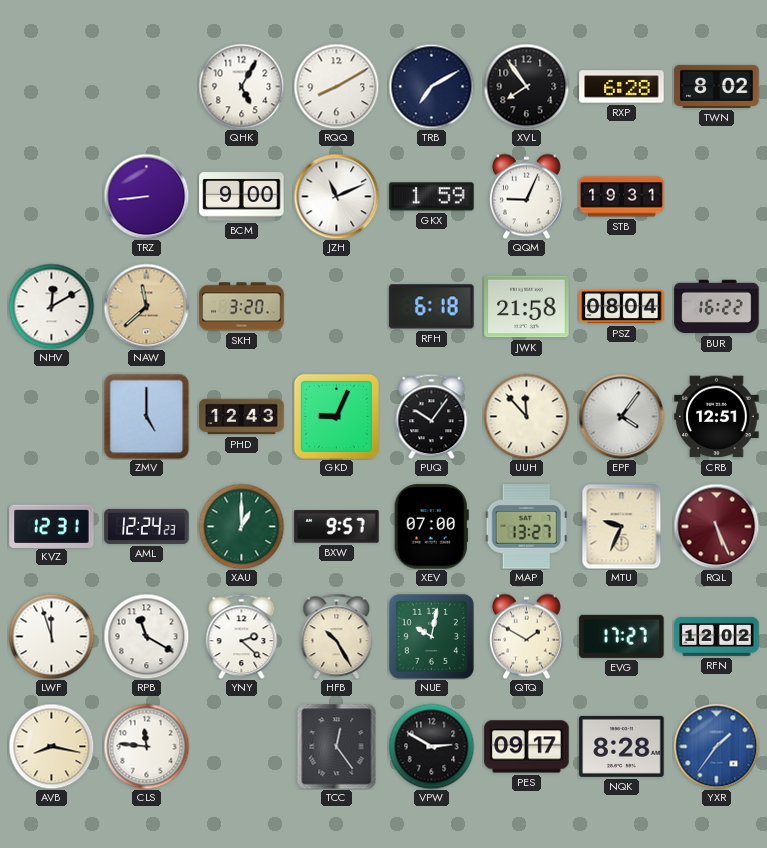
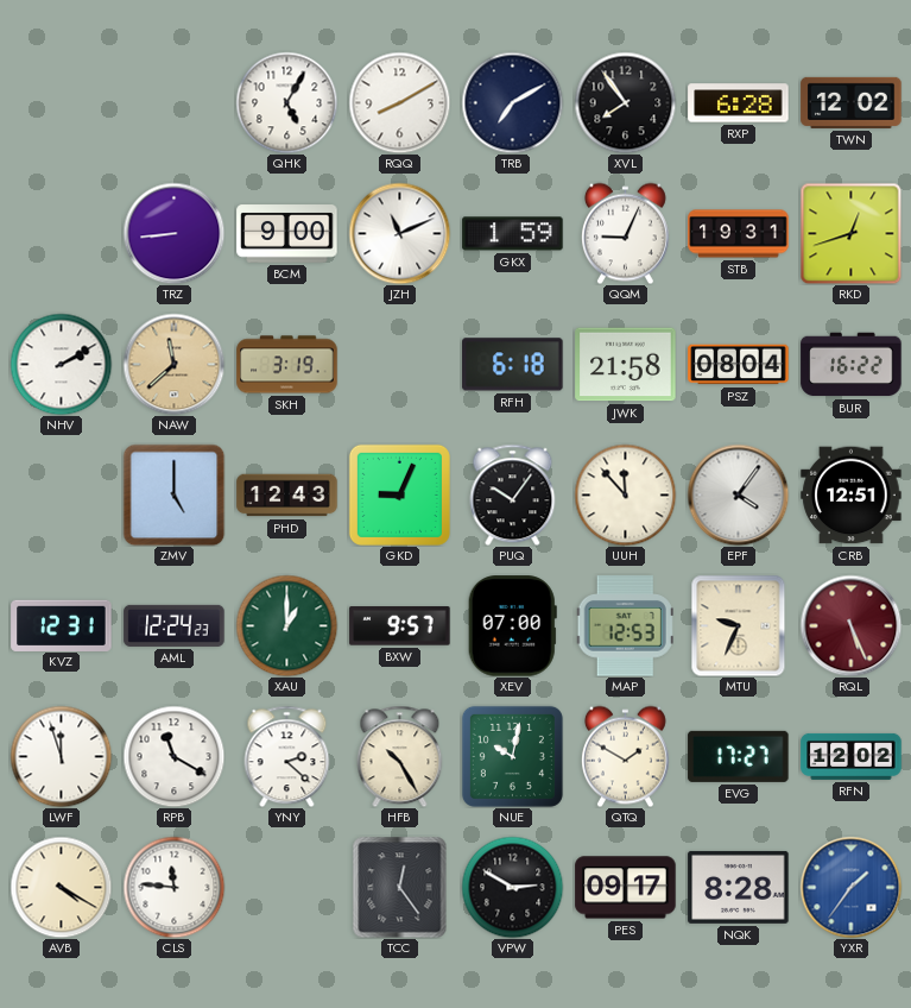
TWN: 8:02 -> 12:02 (852, 102)
RKD: none -> 12:42 (850, 233)
NHV: 12:10 -> 2:10 (61, 364)
SKH: 3:20 -> 3:19 (287, 365)
MAP: 13:27 -> 12:53 (625, 626)
AVB: 8:17 -> 4:20 (61, 887)
